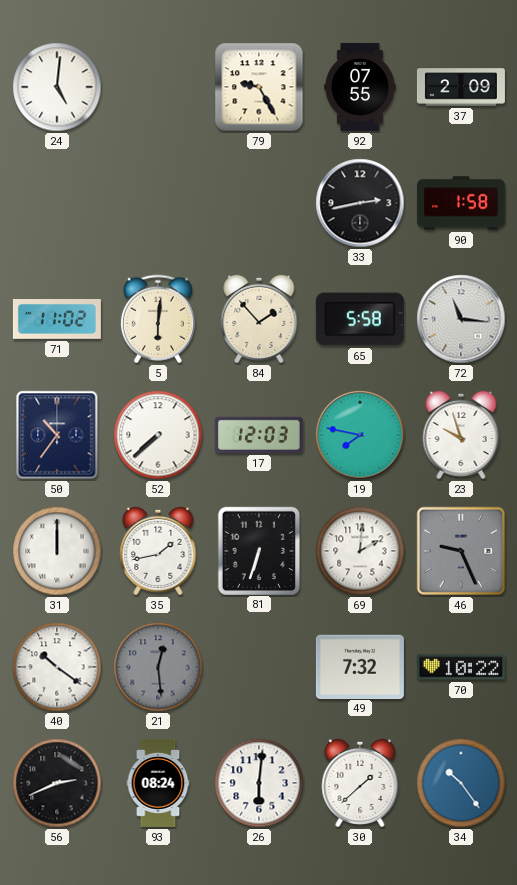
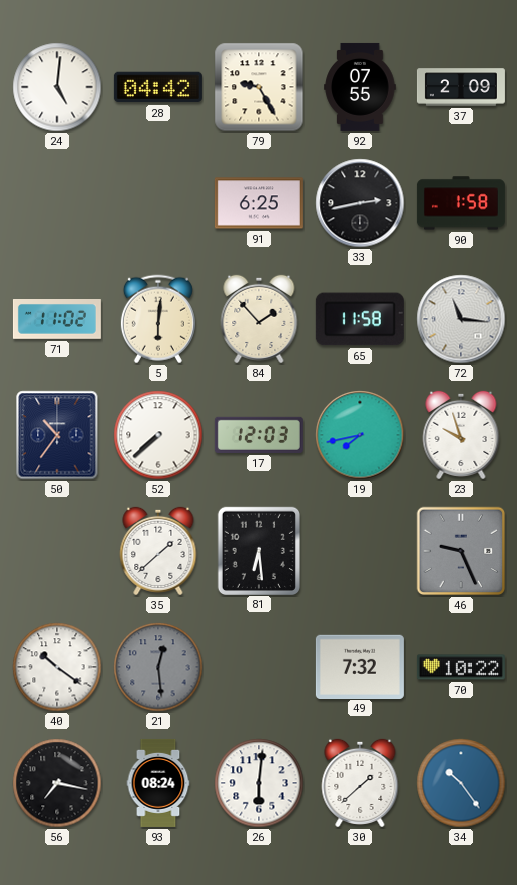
28: none -> 04:42 (158, 87)
91: none -> 6:25 (259, 203)
65: 5:58 -> 11:58 (360, 319)
19: 7:47 -> 7:43 (360, 435)
31: 12:00 -> none (57, 551)
35: 1:43 -> 1:38 (158, 551)
81: 6:33 -> 6:29 (258, 550)
69: 2:01 -> none (360, 551)
56: 2:41 -> 7:17 (57, 783)
